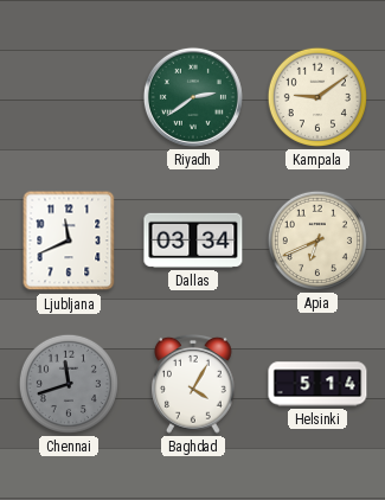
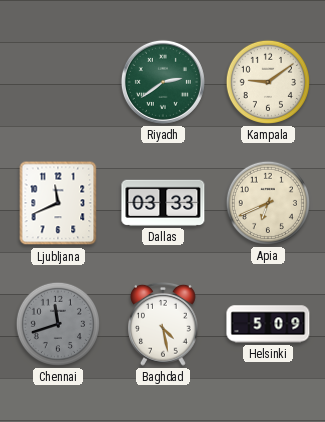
Dallas: 03:34 -> 03:33 (163, 203)
Baghdad: 4:05 -> 4:28 (164, 324)
Helsinki: 5:14 -> 5:09 (268, 324)
